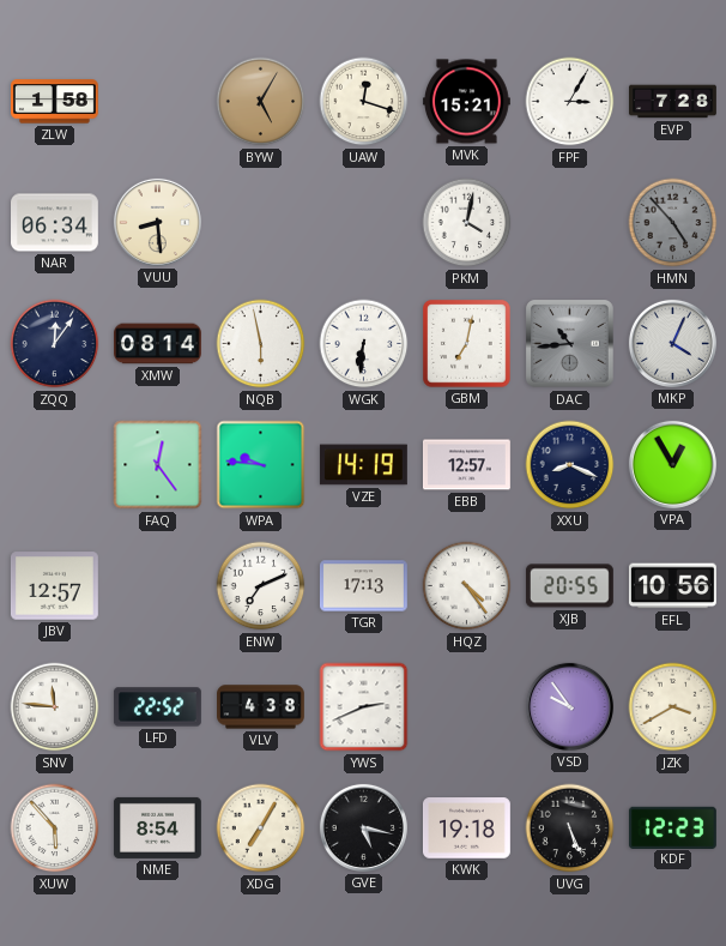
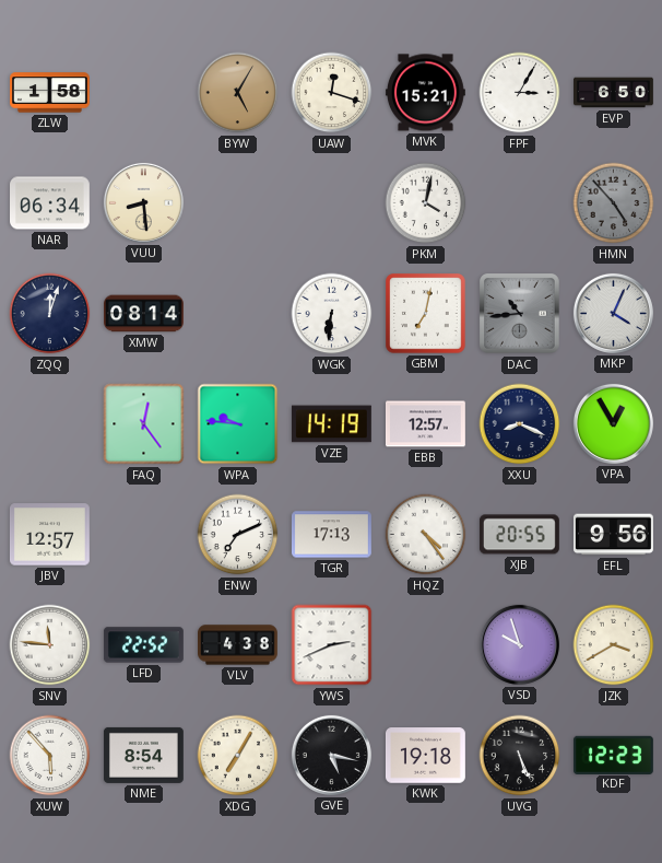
EVP: 7:28 -> 6:50 (614, 93)
ZQQ: 12:06 -> 12:03 (50, 314)
NQB: 5:58 -> none (261, 344)
EFL: 10:56 -> 9:56 (613, 535)
VSD: 9:54 -> 9:57 (519, 644)
